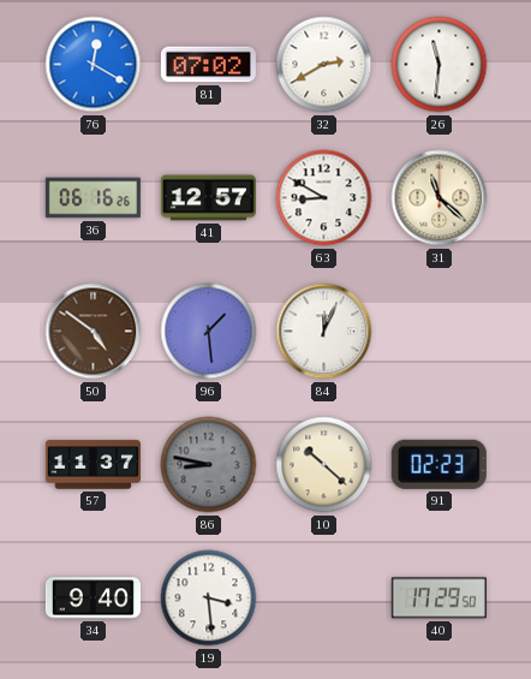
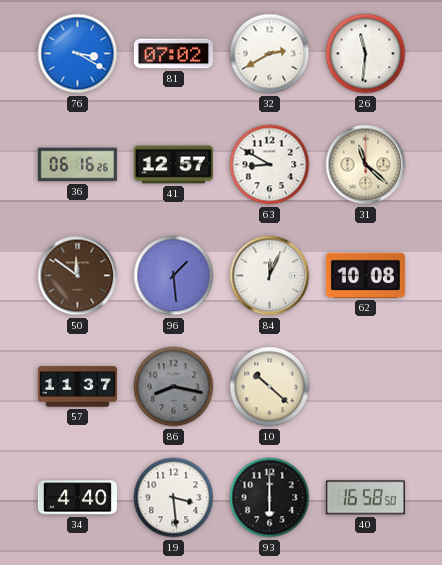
76: 12:20 -> 3:20 (78, 54)
50: 4:51 -> 11:51 (78, 276)
62: none -> 10:08 (365, 275)
86: 8:47 -> 8:17 (174, 387)
91: 02:23 -> none (438, 464)
34: 9:40 -> 4:40 (77, 498)
93: none -> 6:00 (270, 498)
40: 17:29 -> 16:58 (365, 498)
